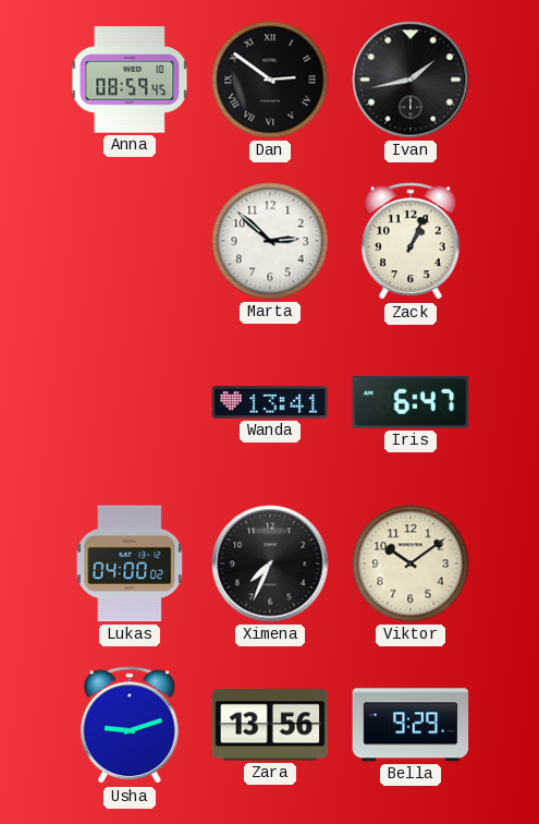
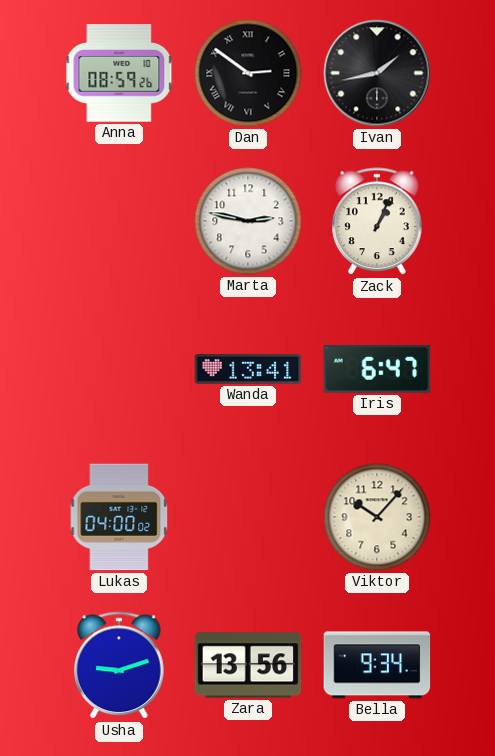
Anna: 08:59:45 -> 08:59:26 (119, 73)
Marta: 2:52 -> 2:47 (248, 221)
Ximena: 7:34 -> none (270, 564)
Viktor: 10:09 -> 10:07 (377, 517)
Bella: 9:29 -> 9:34 (377, 665)
